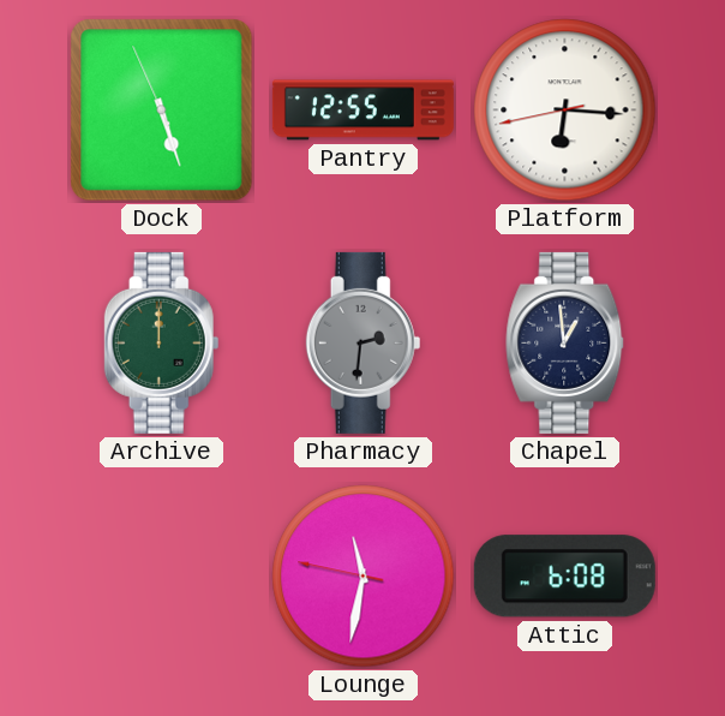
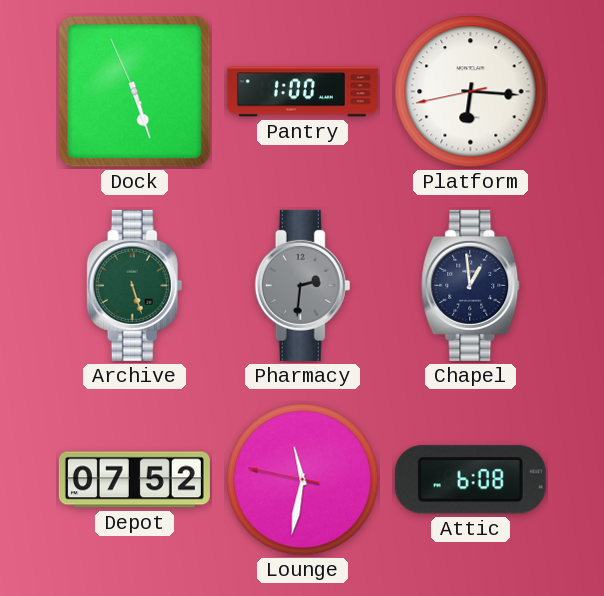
Pantry: 12:55 -> 1:00 (302, 92)
Archive: 12:00 -> 5:27 (135, 285)
Depot: none -> 07:52 (134, 480)
